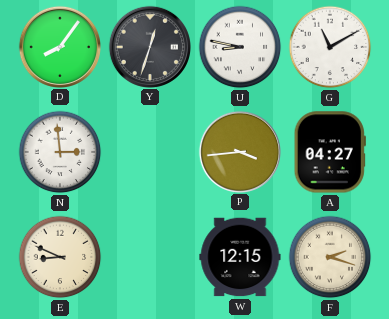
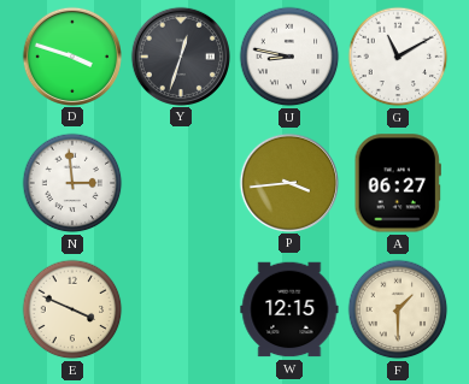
D: 8:06 -> 3:48 (71, 55)
A: 04:27 -> 06:27 (398, 183)
E: 8:49 -> 3:49 (72, 309)
F: 2:18 -> 1:30 (398, 309)
